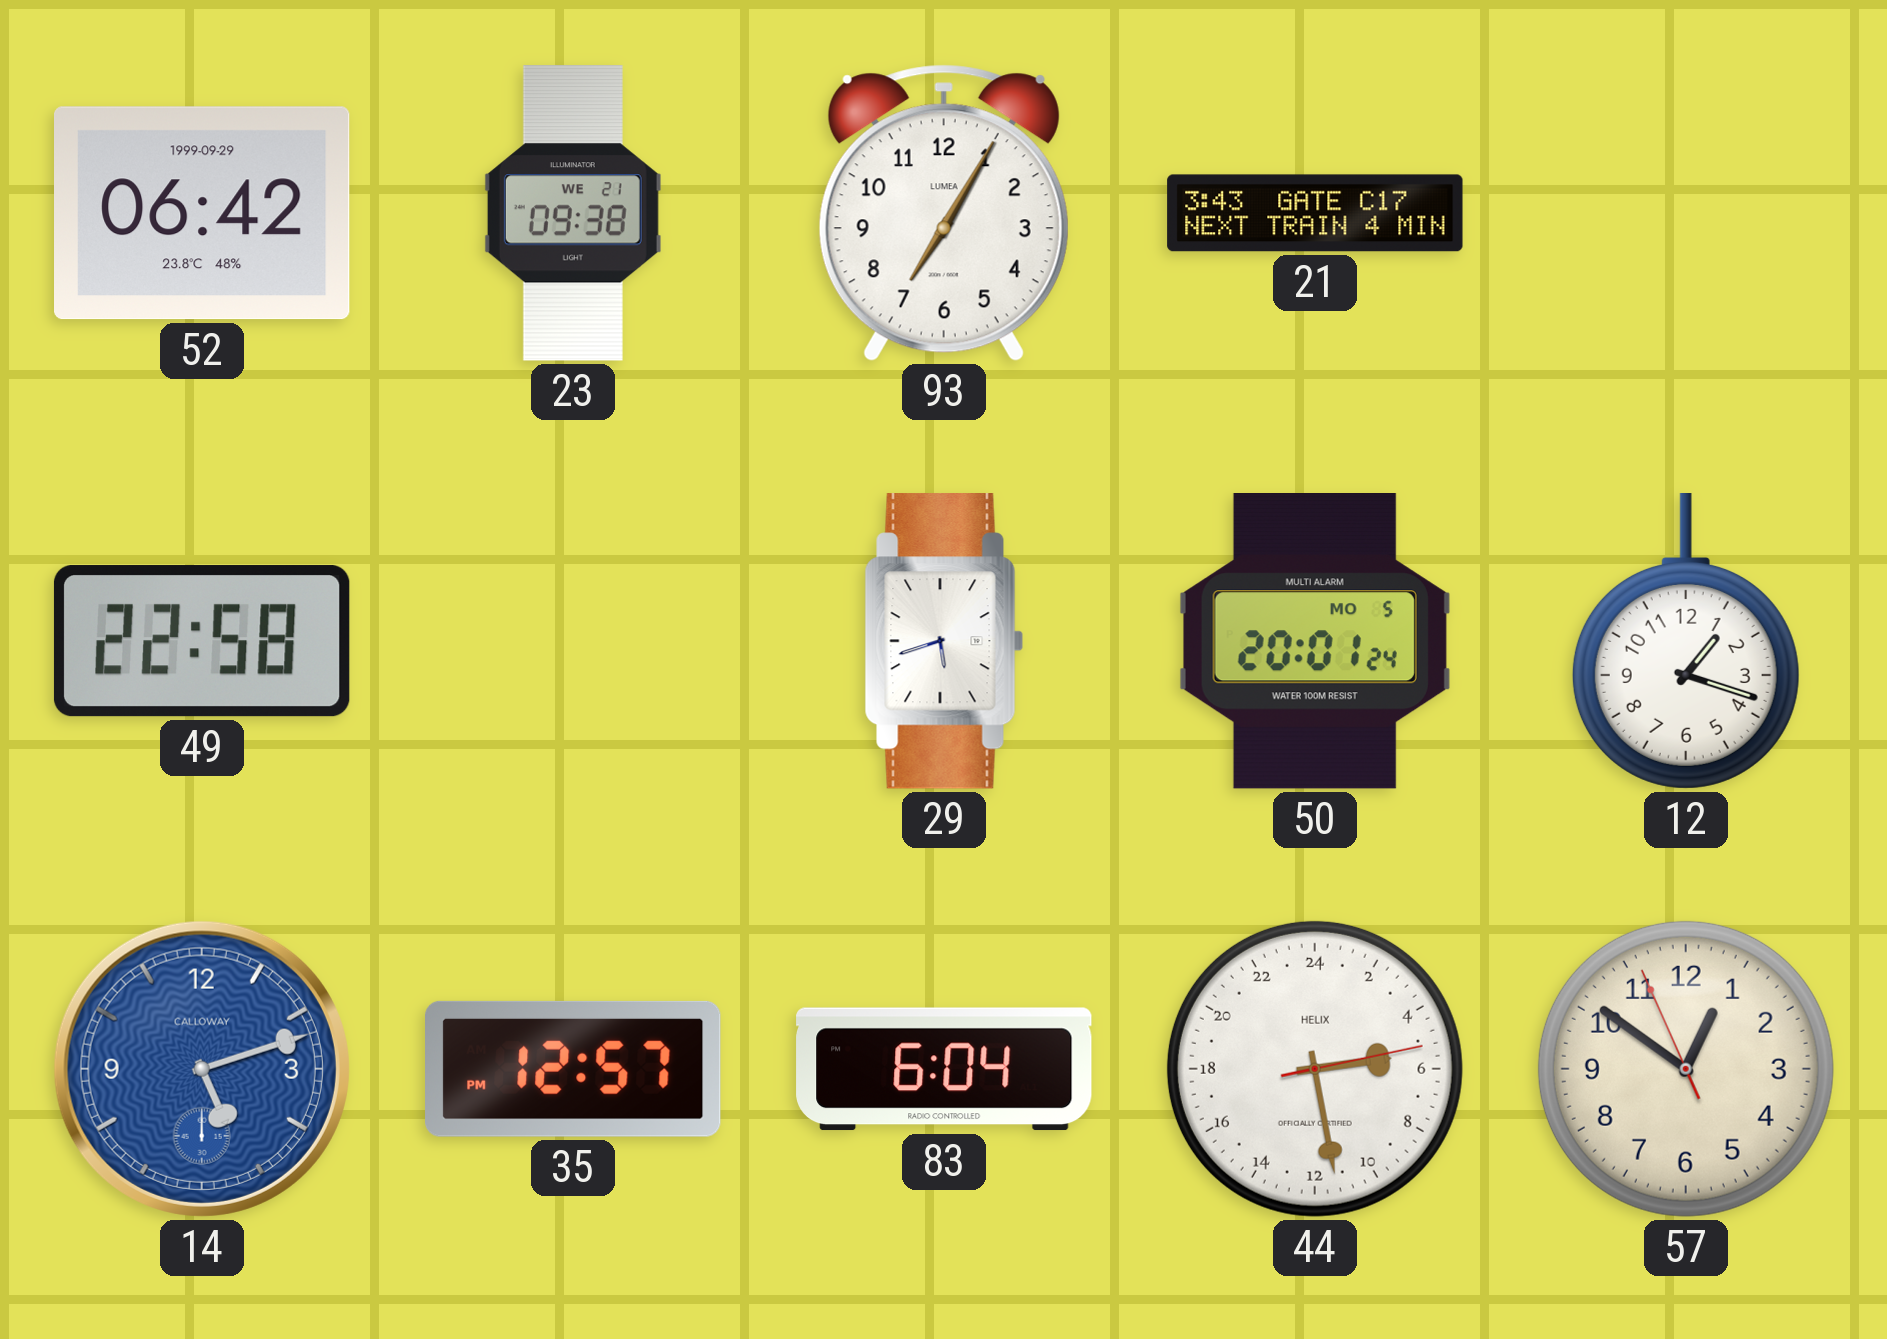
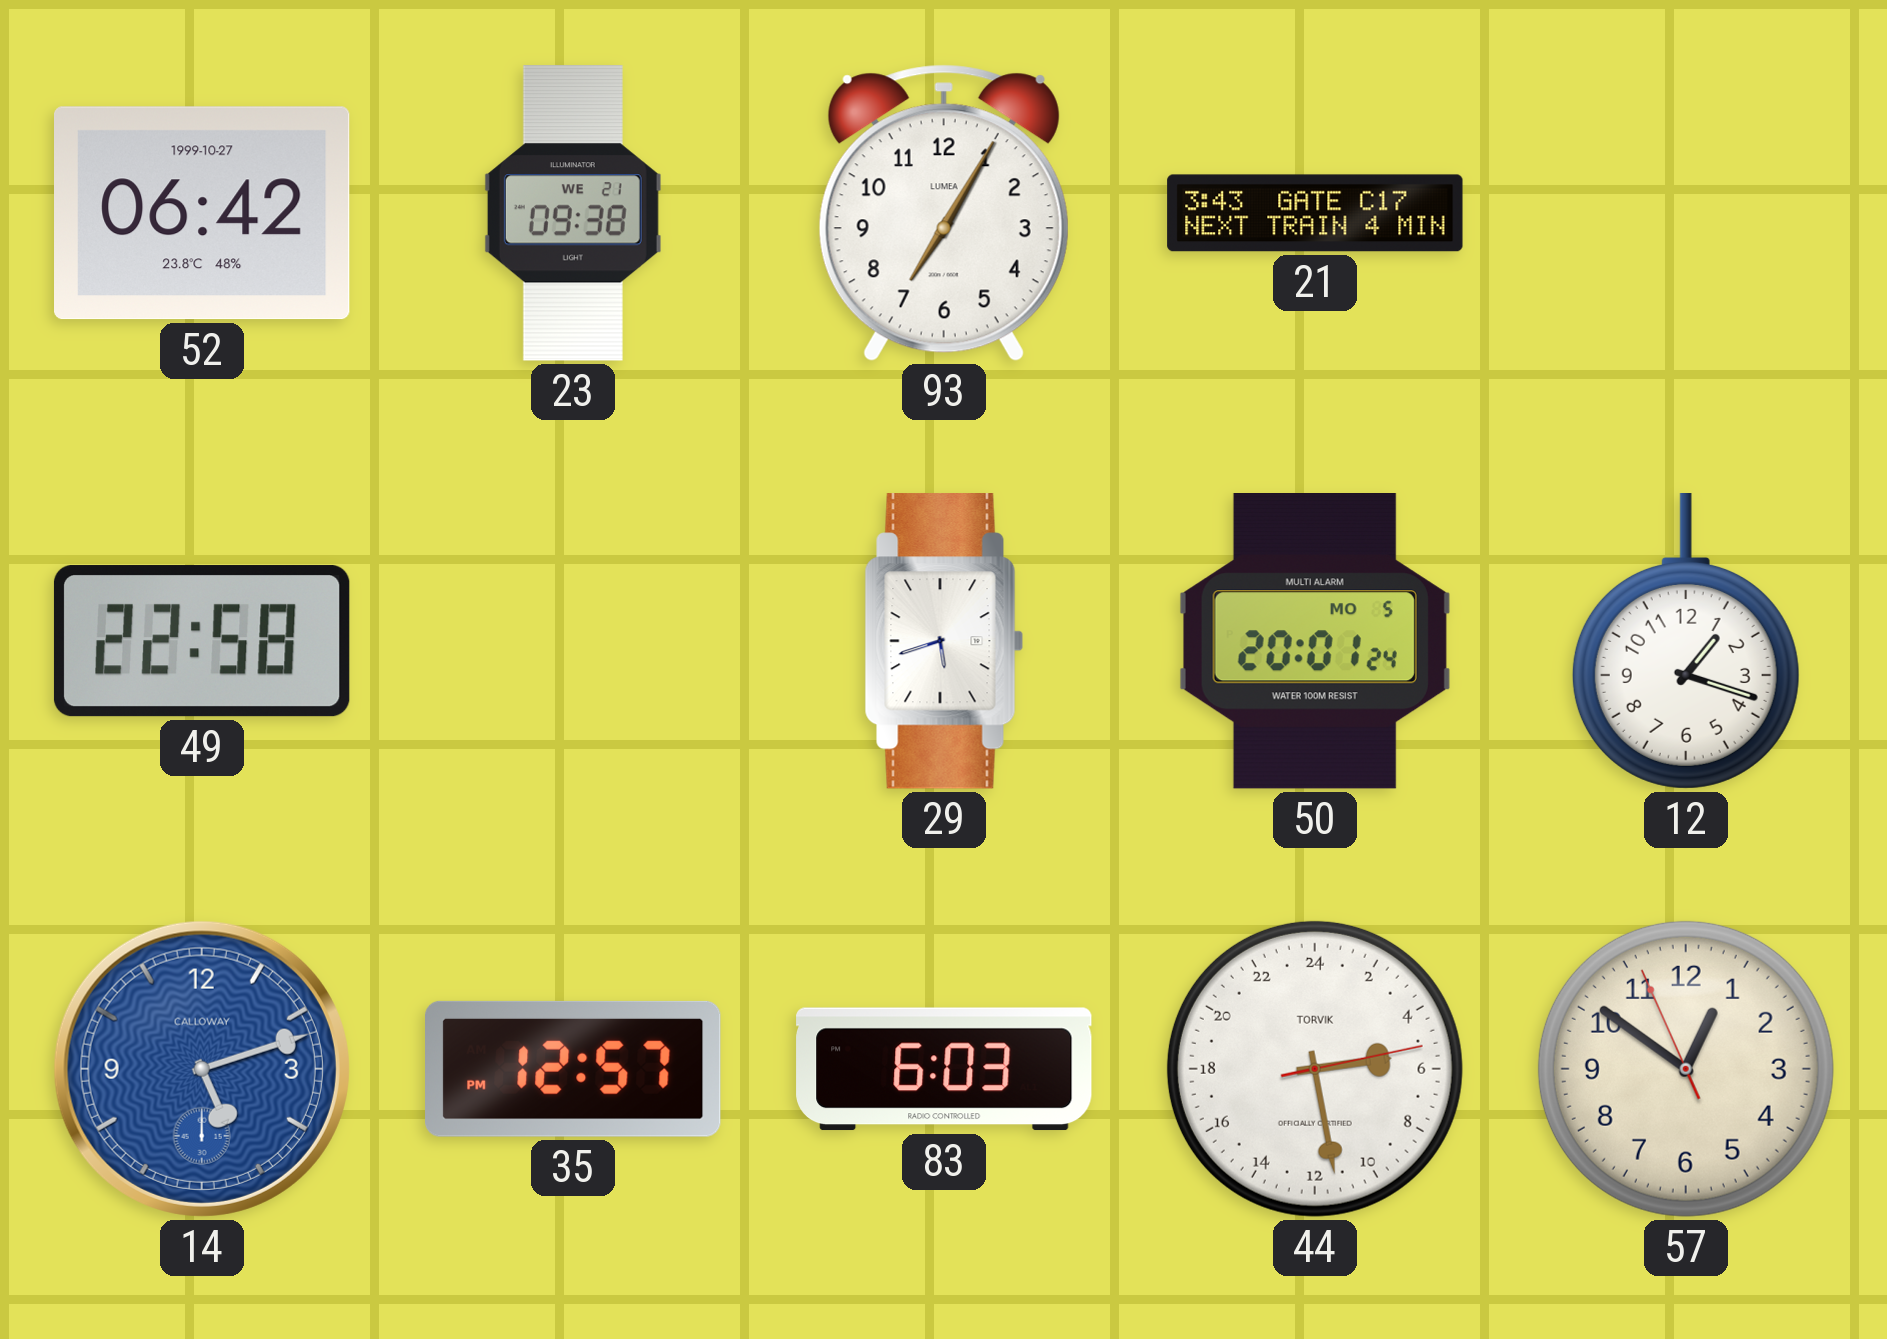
52 date: 1999-09-29 -> 1999-10-27 (203, 213)
83: 6:04 -> 6:03 (944, 1069)
44 brand: HELIX -> TORVIK (1315, 1069)
